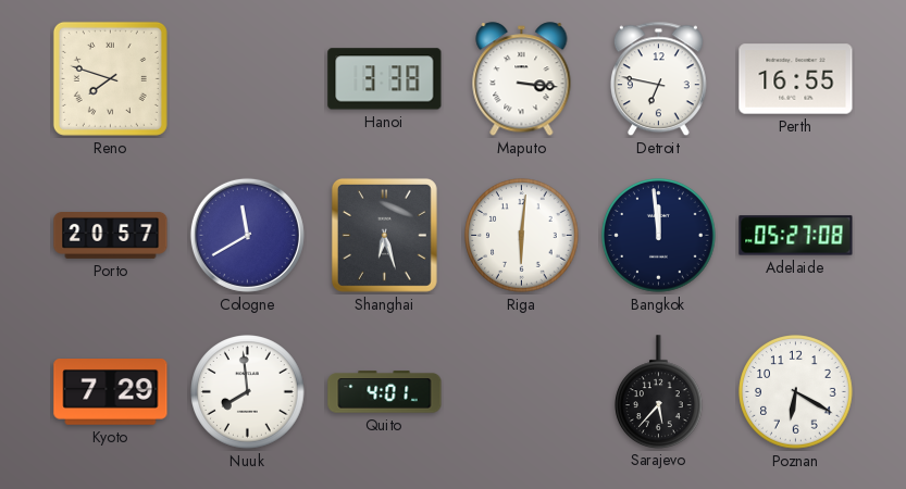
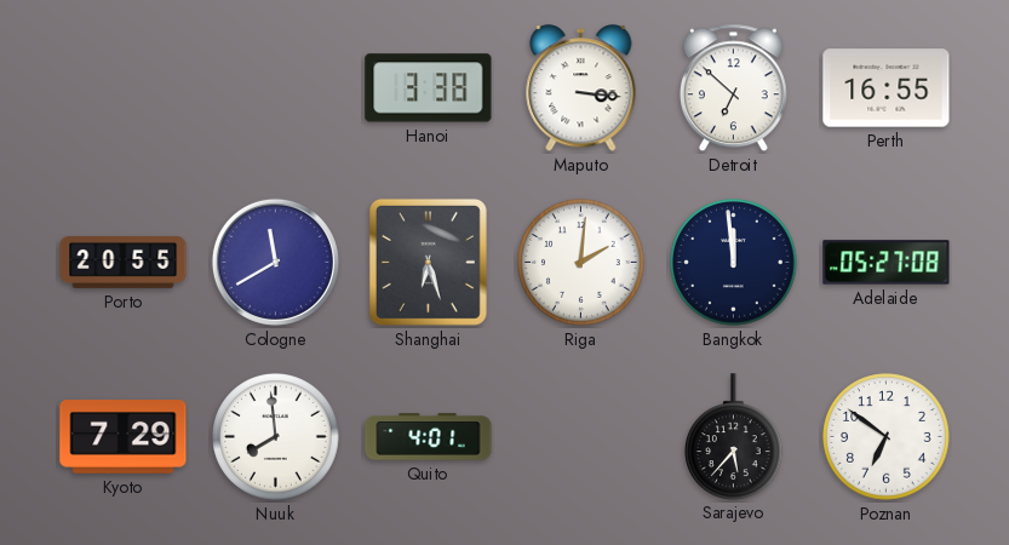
Reno: 7:48 -> none (110, 78)
Detroit: 6:47 -> 6:52 (733, 88)
Porto: 20:57 -> 20:55 (124, 263)
Riga: 6:01 -> 2:01 (581, 263)
Poznan: 6:20 -> 6:51 (887, 437)
